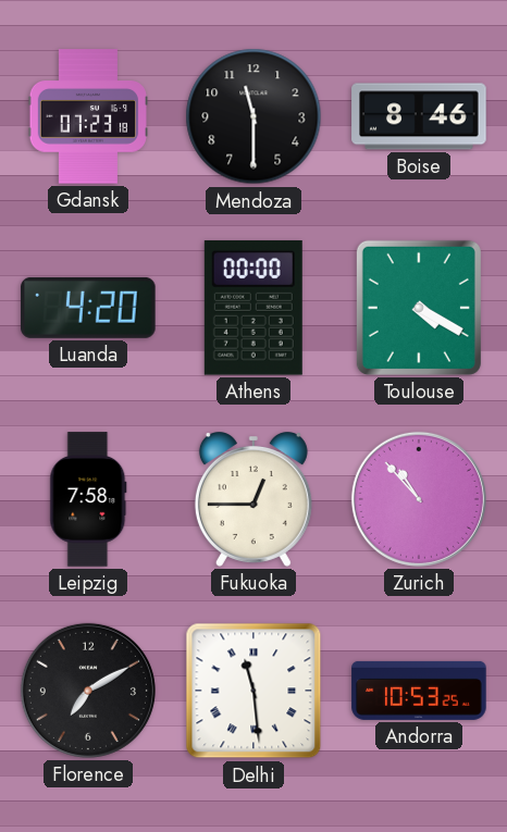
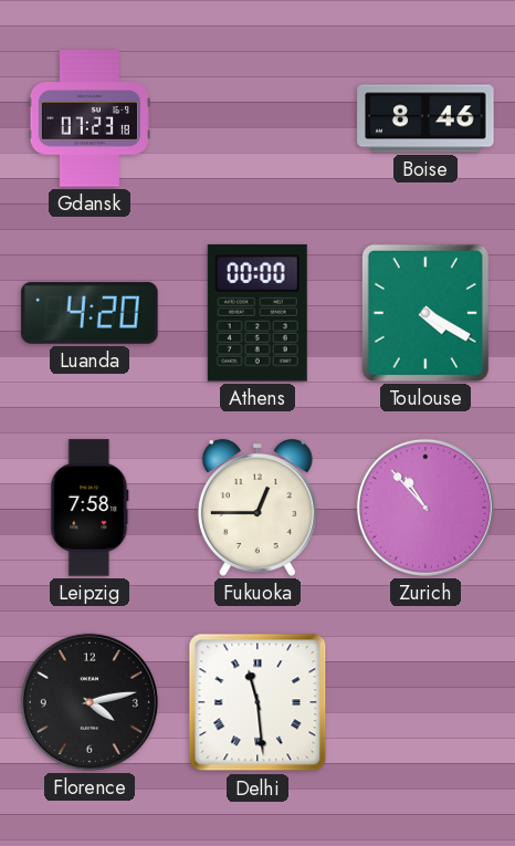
Mendoza: 11:30 -> none (253, 116)
Florence: 7:10 -> 4:13 (90, 702)
Andorra: 10:53 -> none (419, 691)
